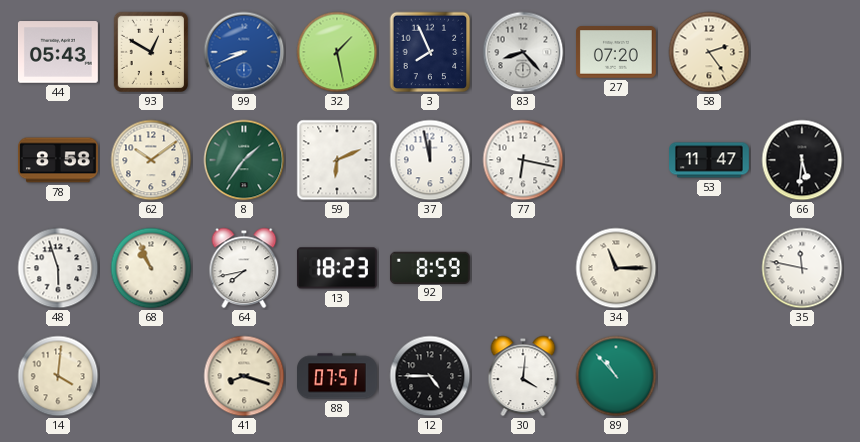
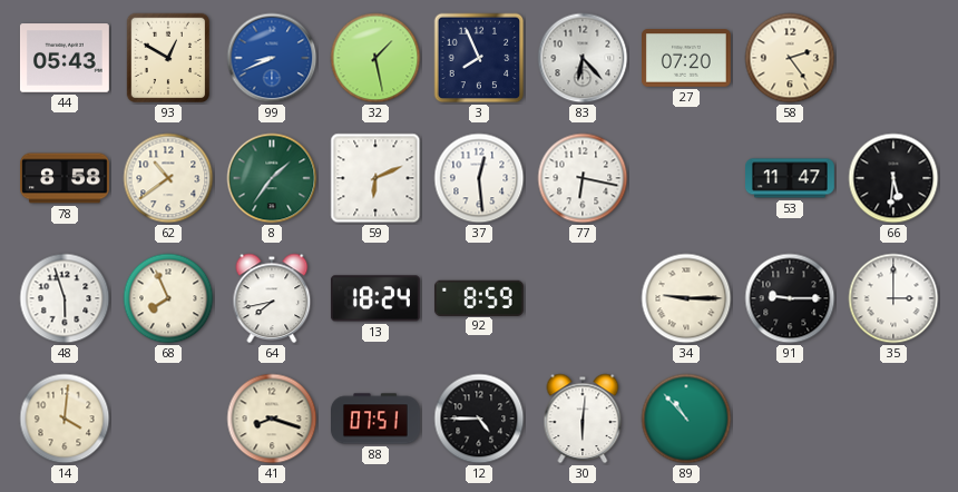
83: 8:23 -> 6:23 (583, 58)
62: 10:09 -> 10:39 (168, 178)
37: 11:58 -> 12:29 (479, 178)
68: 10:56 -> 7:56 (168, 298)
13: 18:23 -> 18:24 (375, 298)
34: 11:15 -> 9:15 (686, 298)
91: none -> 9:15 (790, 298)
35: 11:47 -> 3:00 (893, 298)
30: 4:01 -> 6:01 (583, 419)
